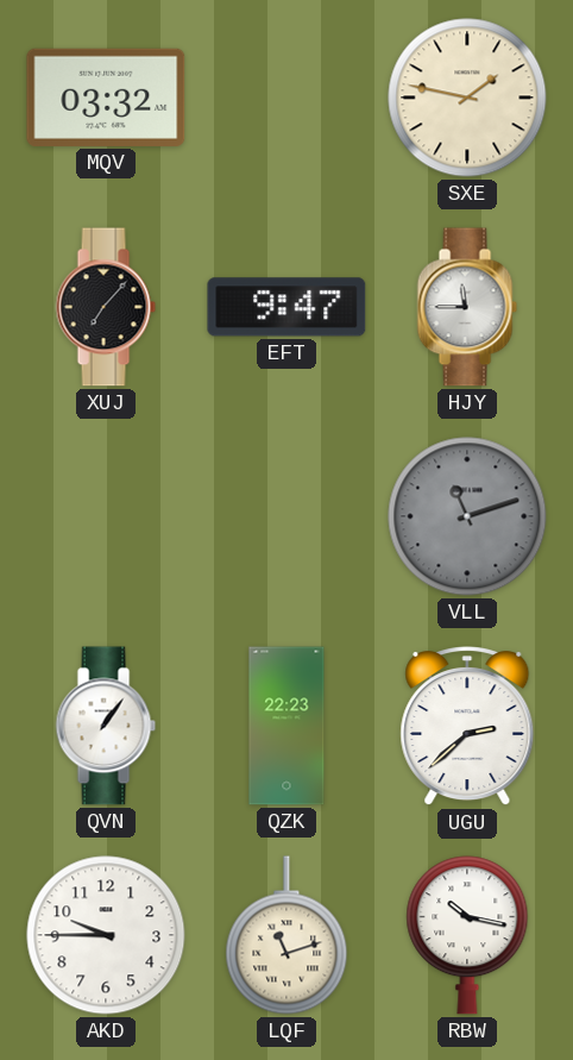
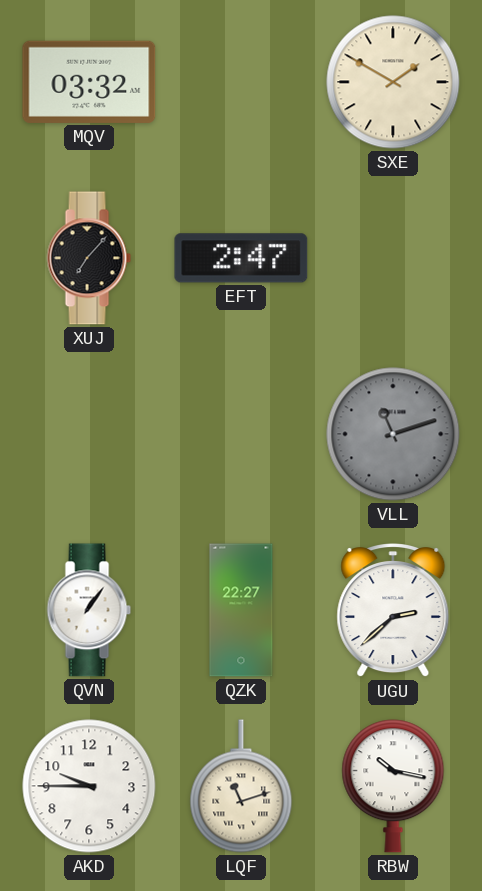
SXE: 1:47 -> 1:50 (393, 82)
EFT: 9:47 -> 2:47 (241, 258)
HJY: 11:45 -> none (467, 307)
QZK: 22:23 -> 22:27 (241, 610)
